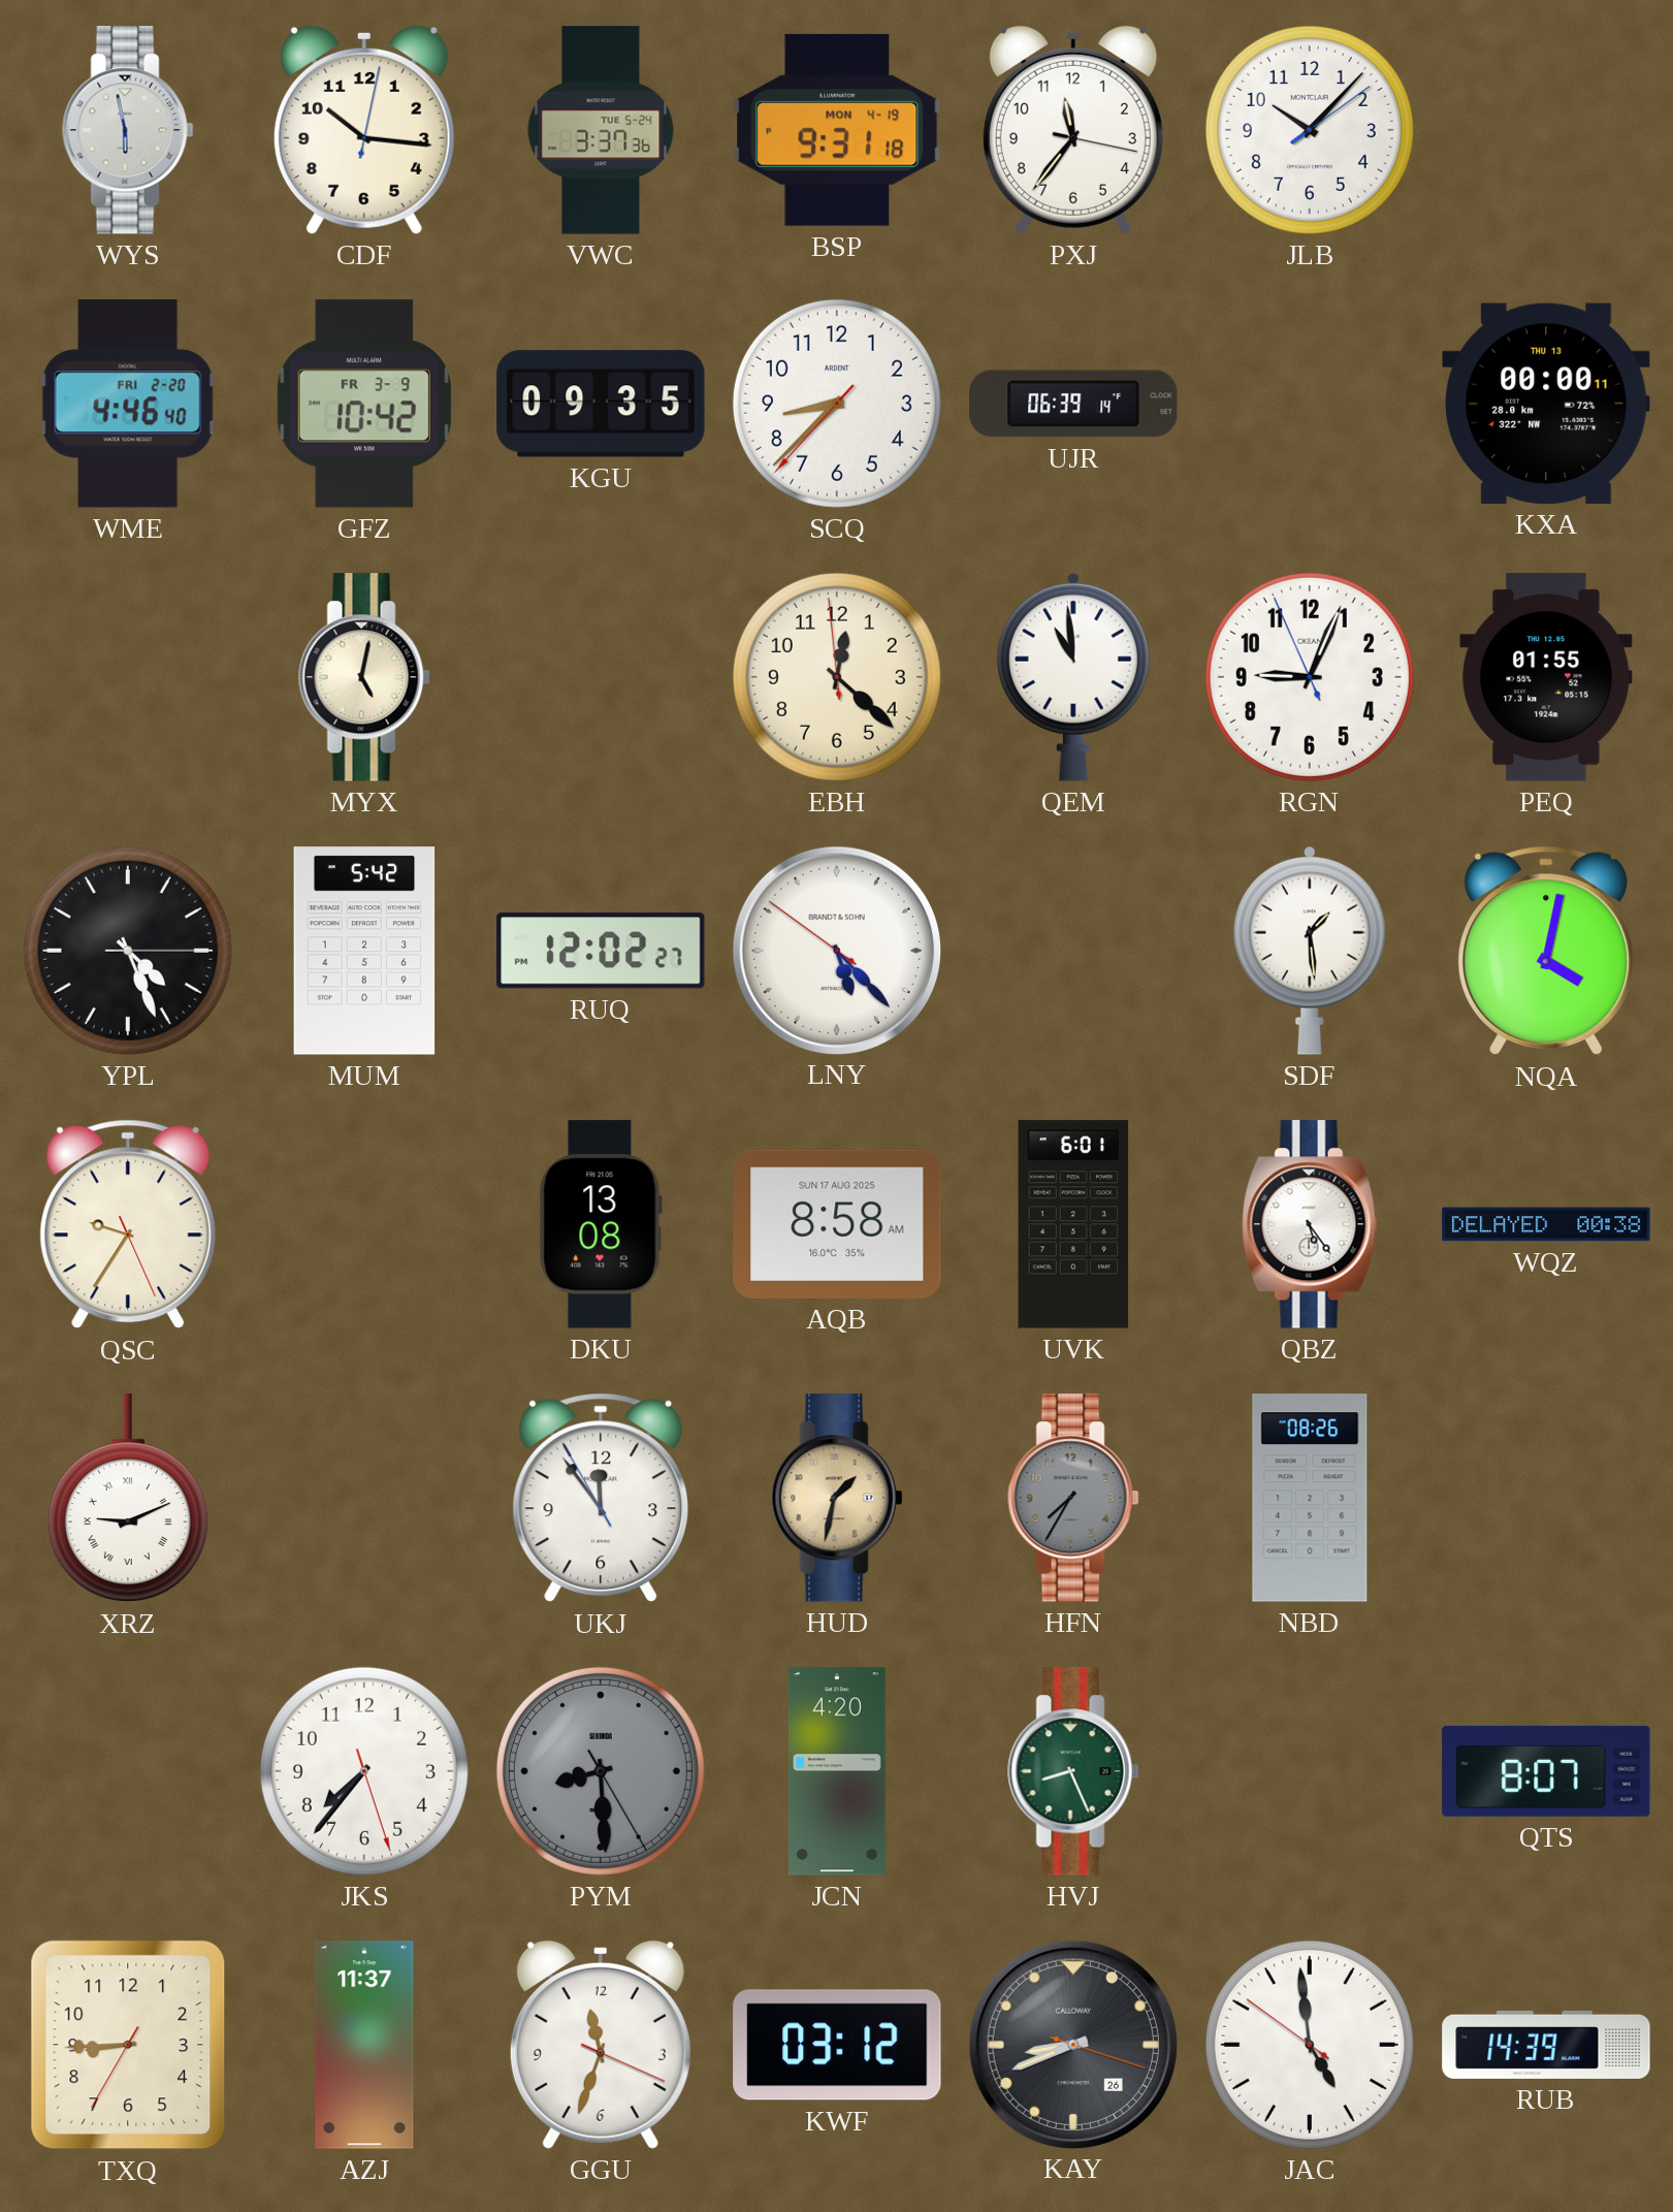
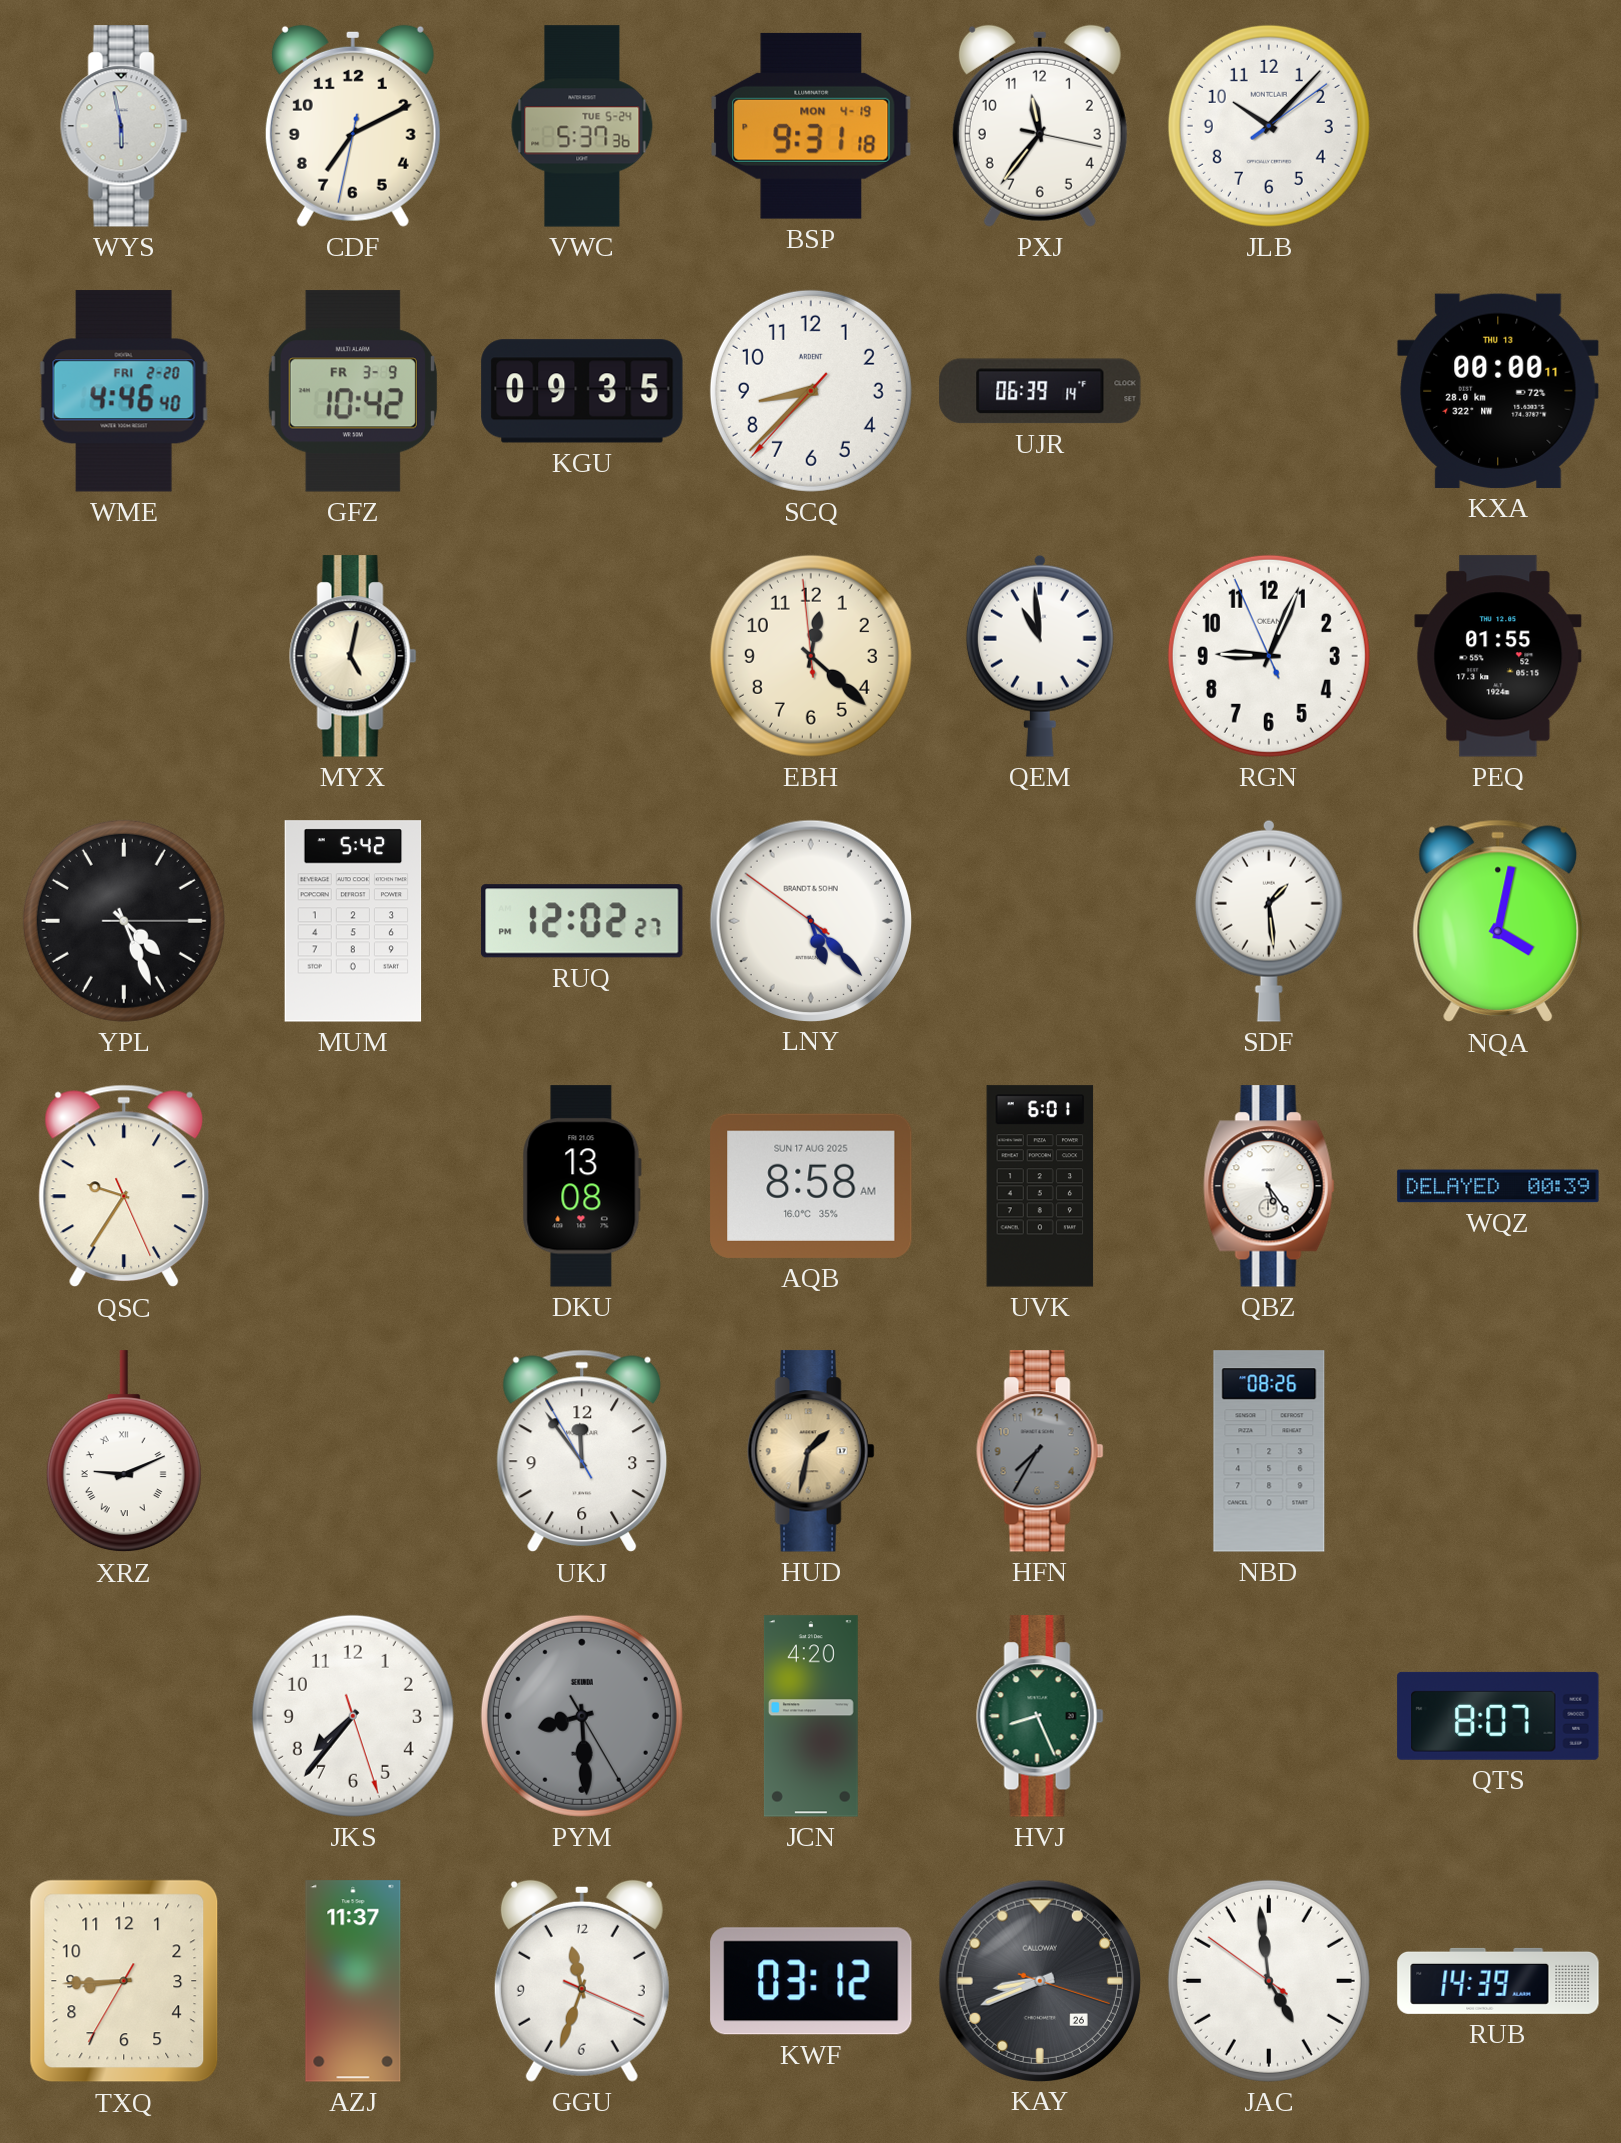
CDF: 10:16 -> 7:10 (353, 126)
VWC: 3:37 -> 5:37 (582, 126)
WQZ: 00:38 -> 00:39 (1498, 1186)
